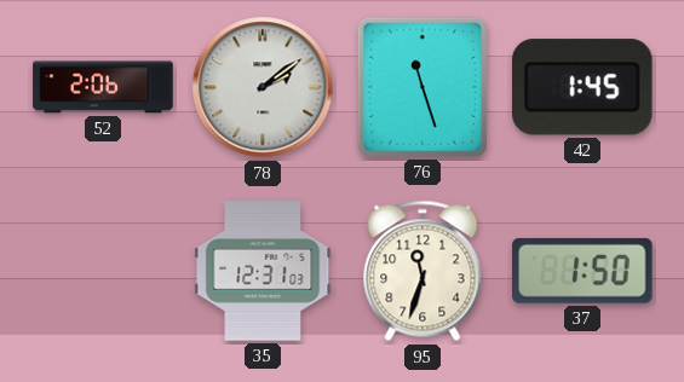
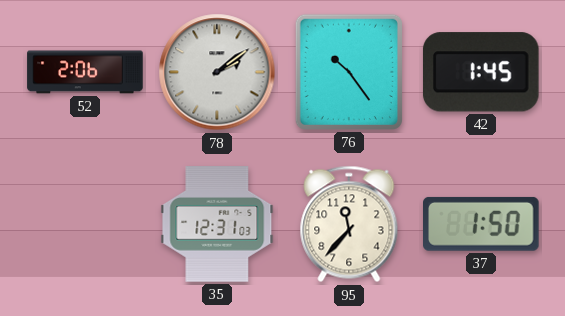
76: 11:27 -> 10:24 (349, 72)
95: 11:33 -> 11:37 (349, 224)
